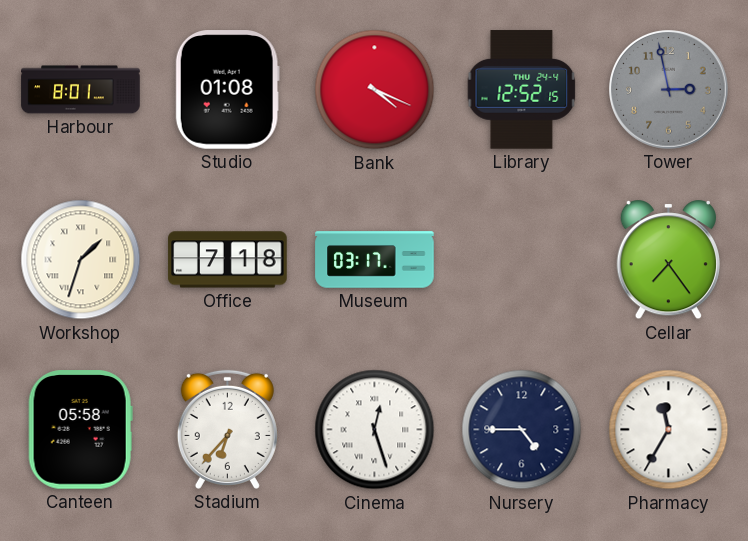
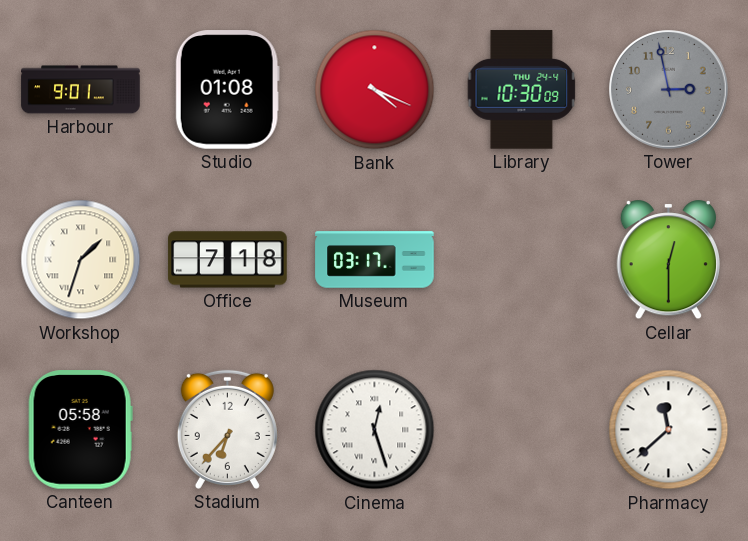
Harbour: 8:01 -> 9:01 (81, 90)
Library: 12:52 -> 10:30 (522, 90)
Cellar: 7:24 -> 12:30 (668, 261)
Nursery: 4:45 -> none (522, 430)
Pharmacy: 11:35 -> 11:38 (669, 430)
